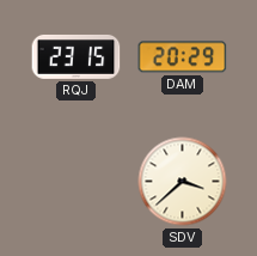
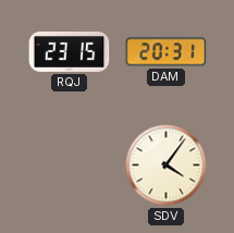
DAM: 20:29 -> 20:31 (167, 52)
SDV: 3:38 -> 4:06 (167, 165)
